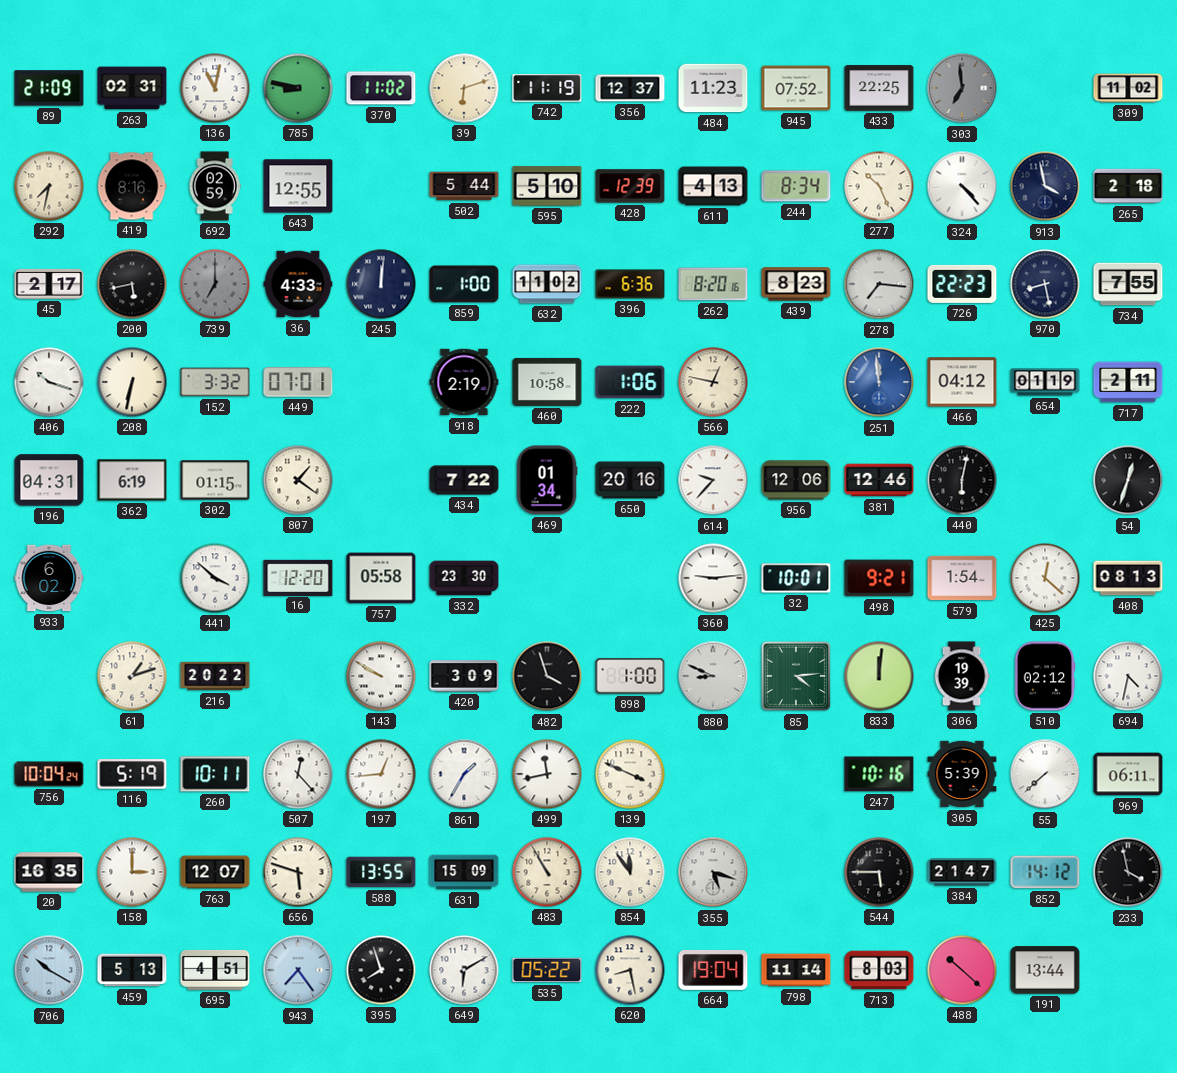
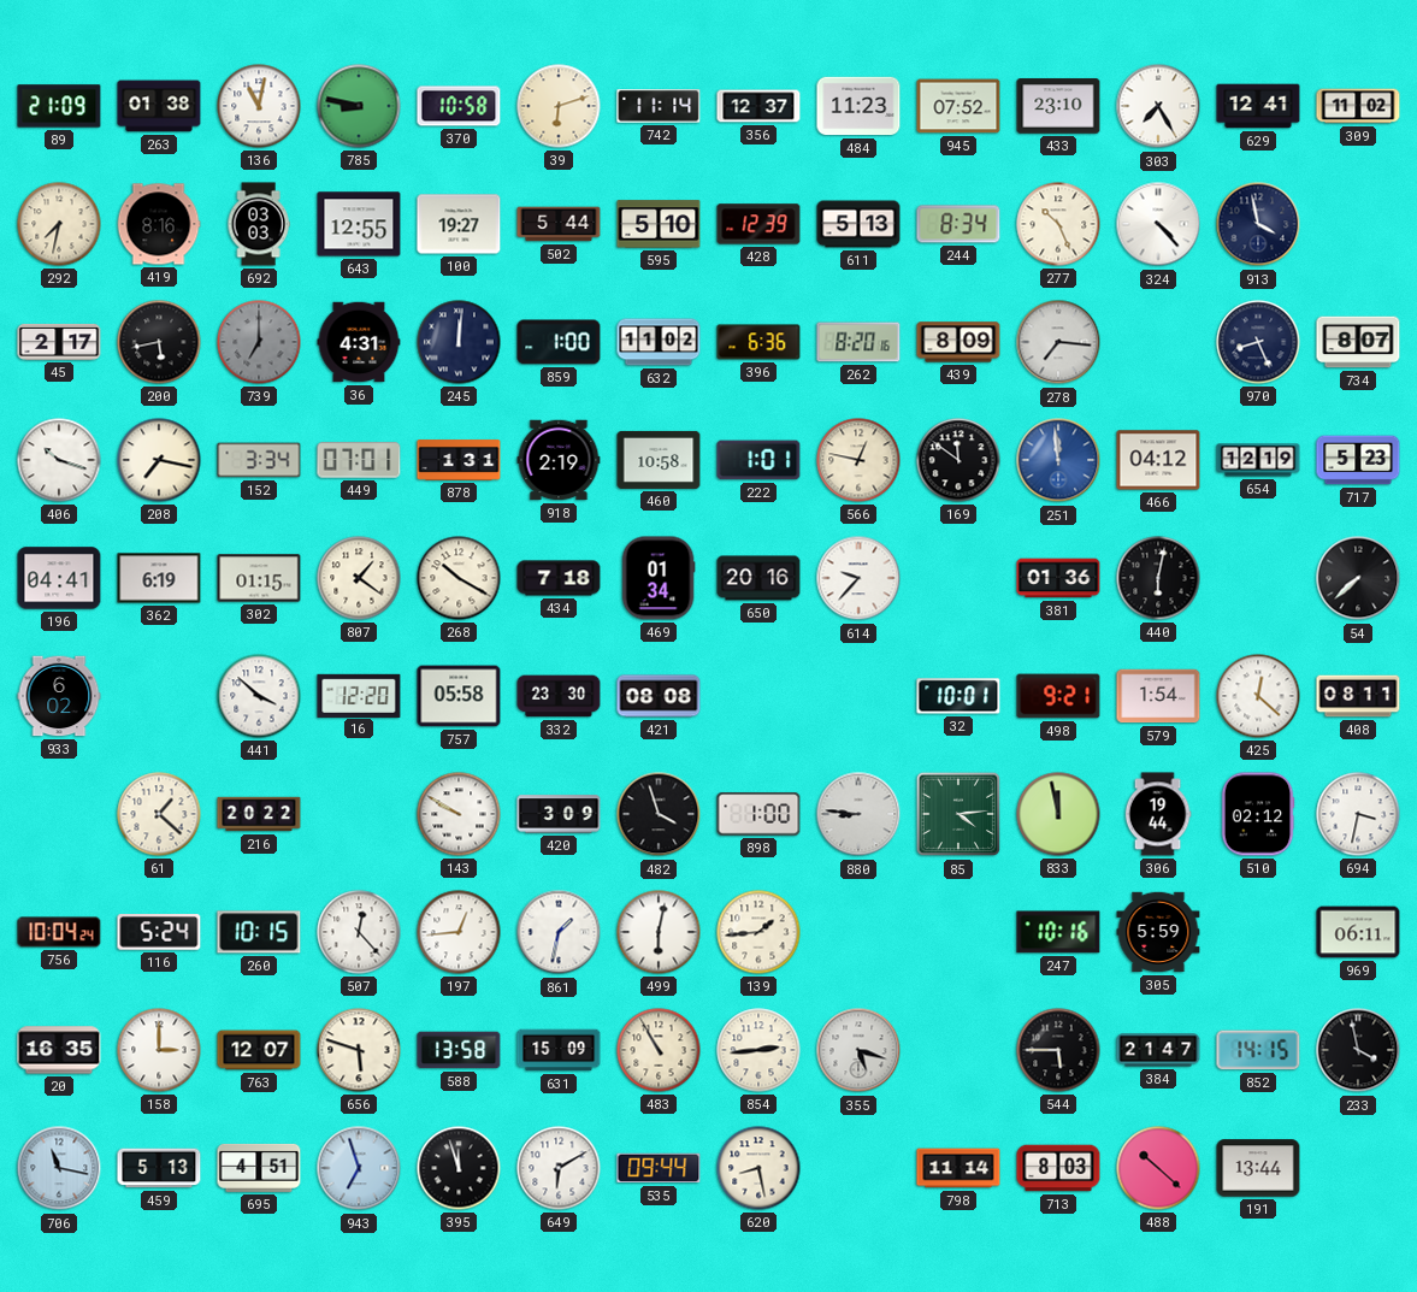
263: 02:31 -> 01:38 (159, 106)
370: 11:02 -> 10:58 (459, 106)
742: 11:19 -> 11:14 (659, 106)
433: 22:25 -> 23:10 (1058, 106)
303: 6:59 -> 7:25 (1158, 106)
303 dial: grey -> white (1158, 106)
629: none -> 12:41 (1258, 106)
692: 02:59 -> 03:03 (259, 224)
100: none -> 19:27 (459, 224)
611: 4:13 -> 5:13 (858, 224)
265: 2:18 -> none (1128, 186)
36: 4:33 -> 4:31 (359, 342)
439: 8:23 -> 8:09 (958, 342)
726: 22:23 -> none (962, 284)
970: 8:28 -> 8:26 (1258, 342)
734: 7:55 -> 8:07 (1358, 342)
208: 6:32 -> 7:17 (159, 460)
152: 3:32 -> 3:34 (259, 460)
878: none -> 1:31 (459, 460)
222: 1:06 -> 1:01 (758, 460)
169: none -> 11:51 (958, 460)
654: 01:19 -> 12:19 (1258, 460)
717: 2:11 -> 5:23 (1358, 460)
196: 04:31 -> 04:41 (59, 578)
268: none -> 10:20 (459, 578)
434: 7:22 -> 7:18 (559, 578)
956: 12:06 -> none (796, 480)
381: 12:46 -> 01:36 (1058, 578)
54: 12:33 -> 7:38 (1358, 578)
421: none -> 08:08 (659, 696)
360: 9:14 -> none (713, 578)
408: 08:13 -> 08:11 (1358, 696)
61: 1:12 -> 1:22 (159, 814)
880: 8:49 -> 8:46 (858, 814)
833: 12:01 -> 11:58 (1058, 814)
306: 19:39 -> 19:44 (1158, 814)
694: 4:32 -> 3:32 (1358, 814)
116: 5:19 -> 5:24 (159, 932)
260: 10:11 -> 10:15 (259, 932)
861: 1:35 -> 1:32 (559, 932)
499: 11:43 -> 6:02 (659, 932)
139: 3:49 -> 1:44 (758, 932)
305: 5:39 -> 5:59 (1158, 932)
55: 7:38 -> none (1045, 774)
588: 13:55 -> 13:58 (459, 1050)
854: 11:54 -> 2:44 (758, 1050)
852: 14:12 -> 14:15 (1258, 1050)
706: 10:20 -> 11:17 (59, 1168)
943: 7:24 -> 6:57 (359, 1168)
395: 7:57 -> 11:57 (459, 1168)
535: 05:22 -> 09:44 (659, 1168)
664: 19:04 -> none (713, 970)
